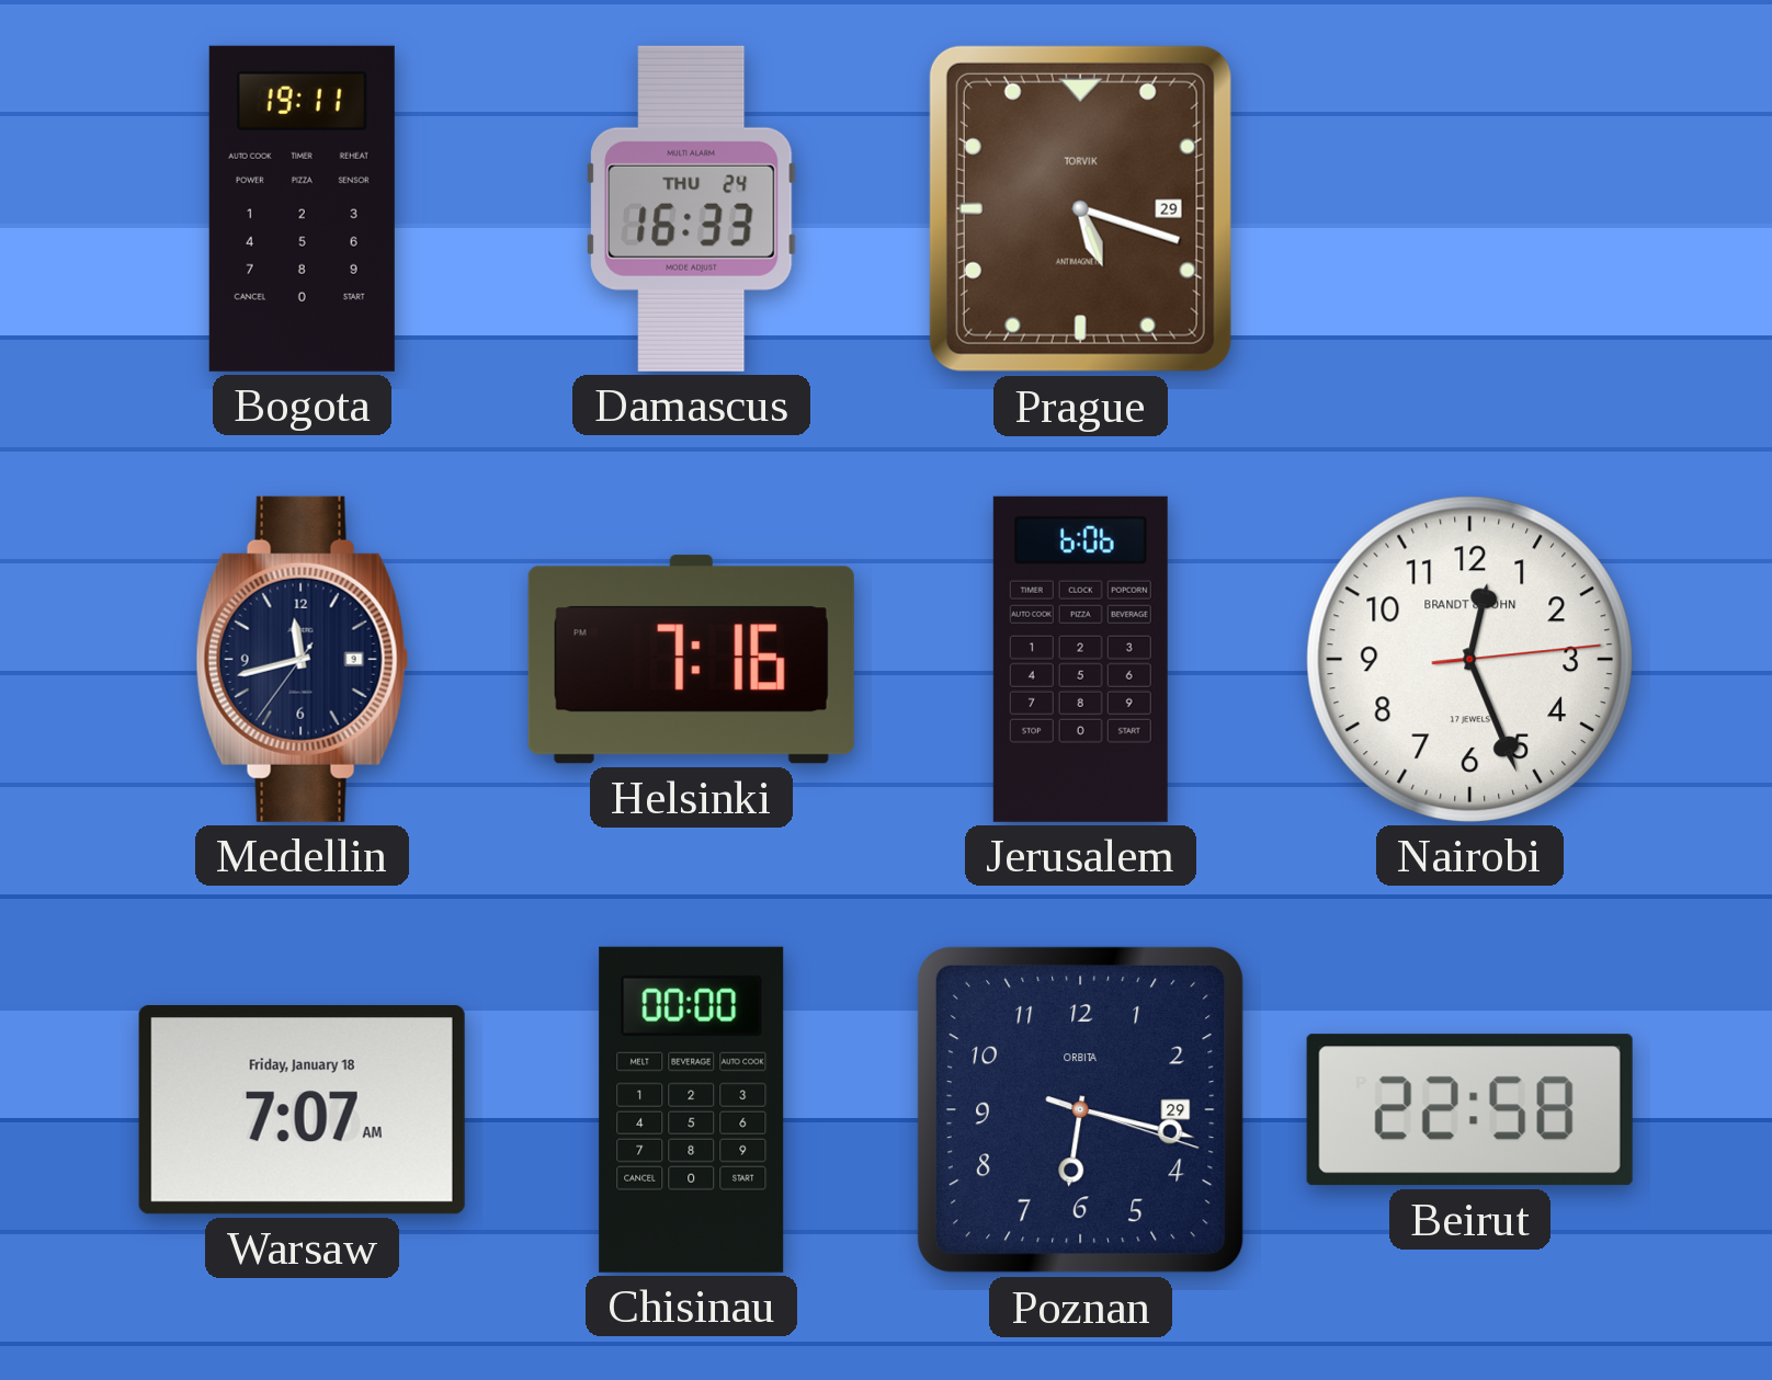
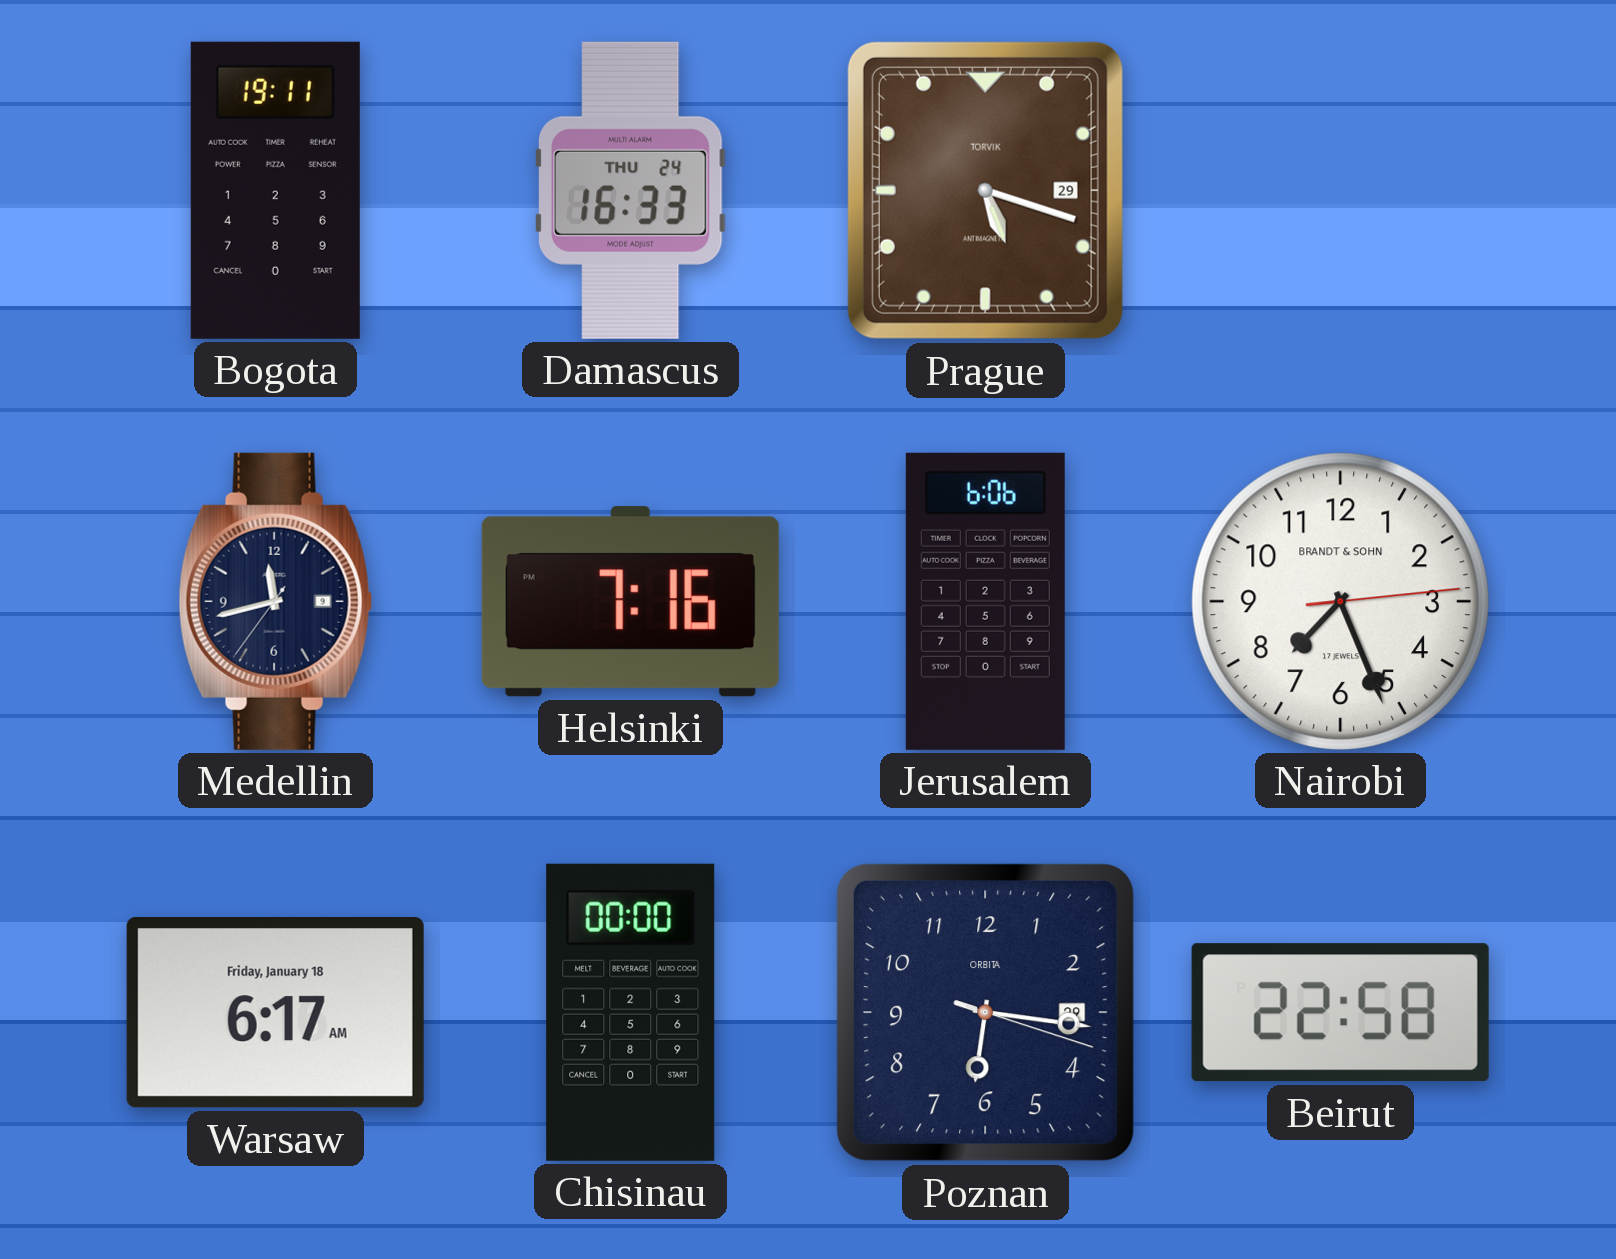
Nairobi: 12:26 -> 7:26 (1340, 601)
Warsaw: 7:07 -> 6:17 (275, 1013)
Poznan: 6:17 -> 6:16 (985, 1012)
